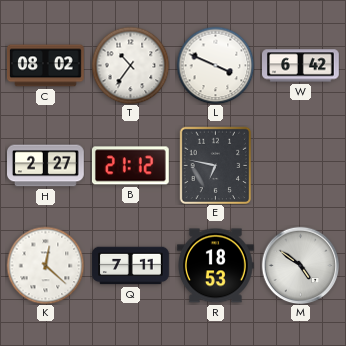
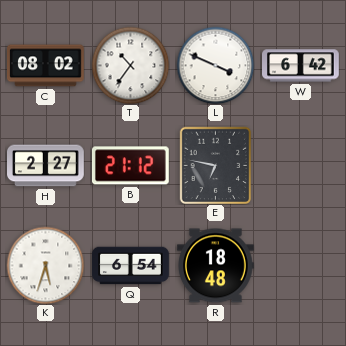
K: 12:22 -> 5:33 (45, 265)
Q: 7:11 -> 6:54 (131, 266)
R: 18:53 -> 18:48 (216, 266)
M: 4:51 -> none (300, 265)
